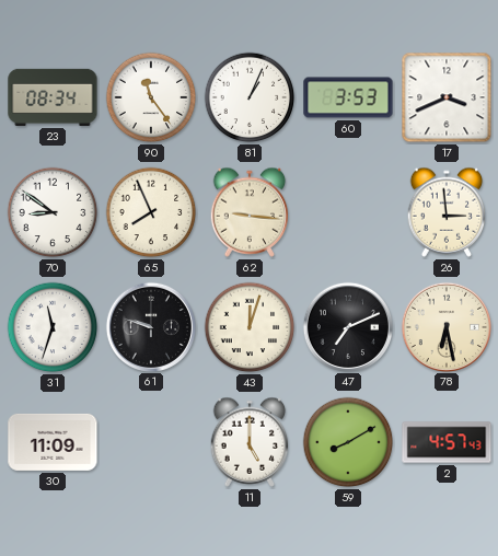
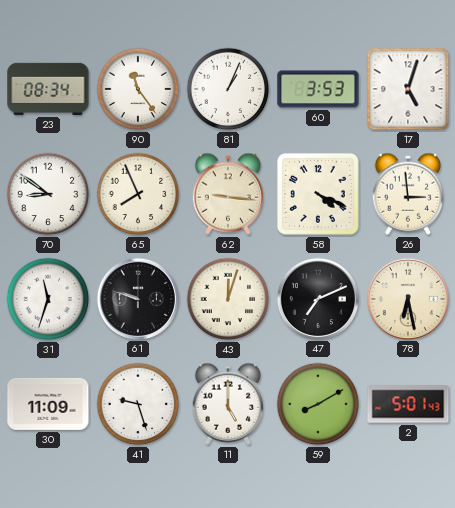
17: 3:41 -> 5:03 (408, 89)
58: none -> 4:19 (318, 194)
41: none -> 9:27 (138, 404)
2: 4:57 -> 5:01 (408, 404)
